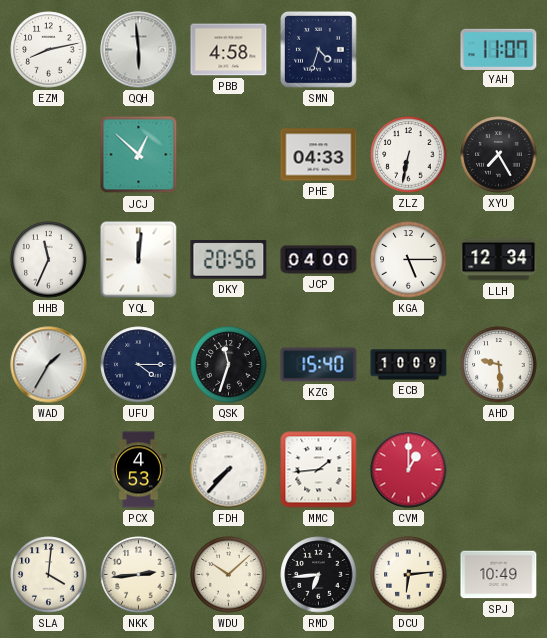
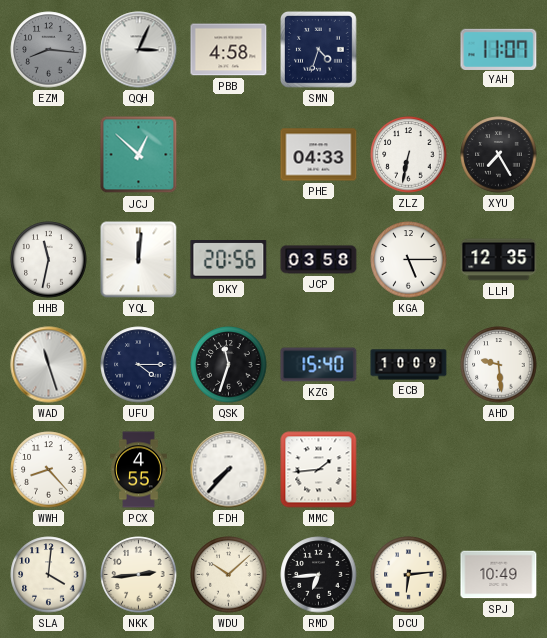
EZM: 8:13 -> 8:16 (49, 50)
EZM dial: white -> grey (49, 50)
QQH: 5:59 -> 3:04 (139, 50)
HHB: 11:34 -> 11:32 (49, 260)
JCP: 04:00 -> 03:58 (319, 260)
LLH: 12:34 -> 12:35 (499, 260)
WAD: 1:35 -> 11:27 (49, 365)
WWH: none -> 8:23 (49, 470)
PCX: 4:53 -> 4:55 (139, 470)
CVM: 1:00 -> none (409, 470)
